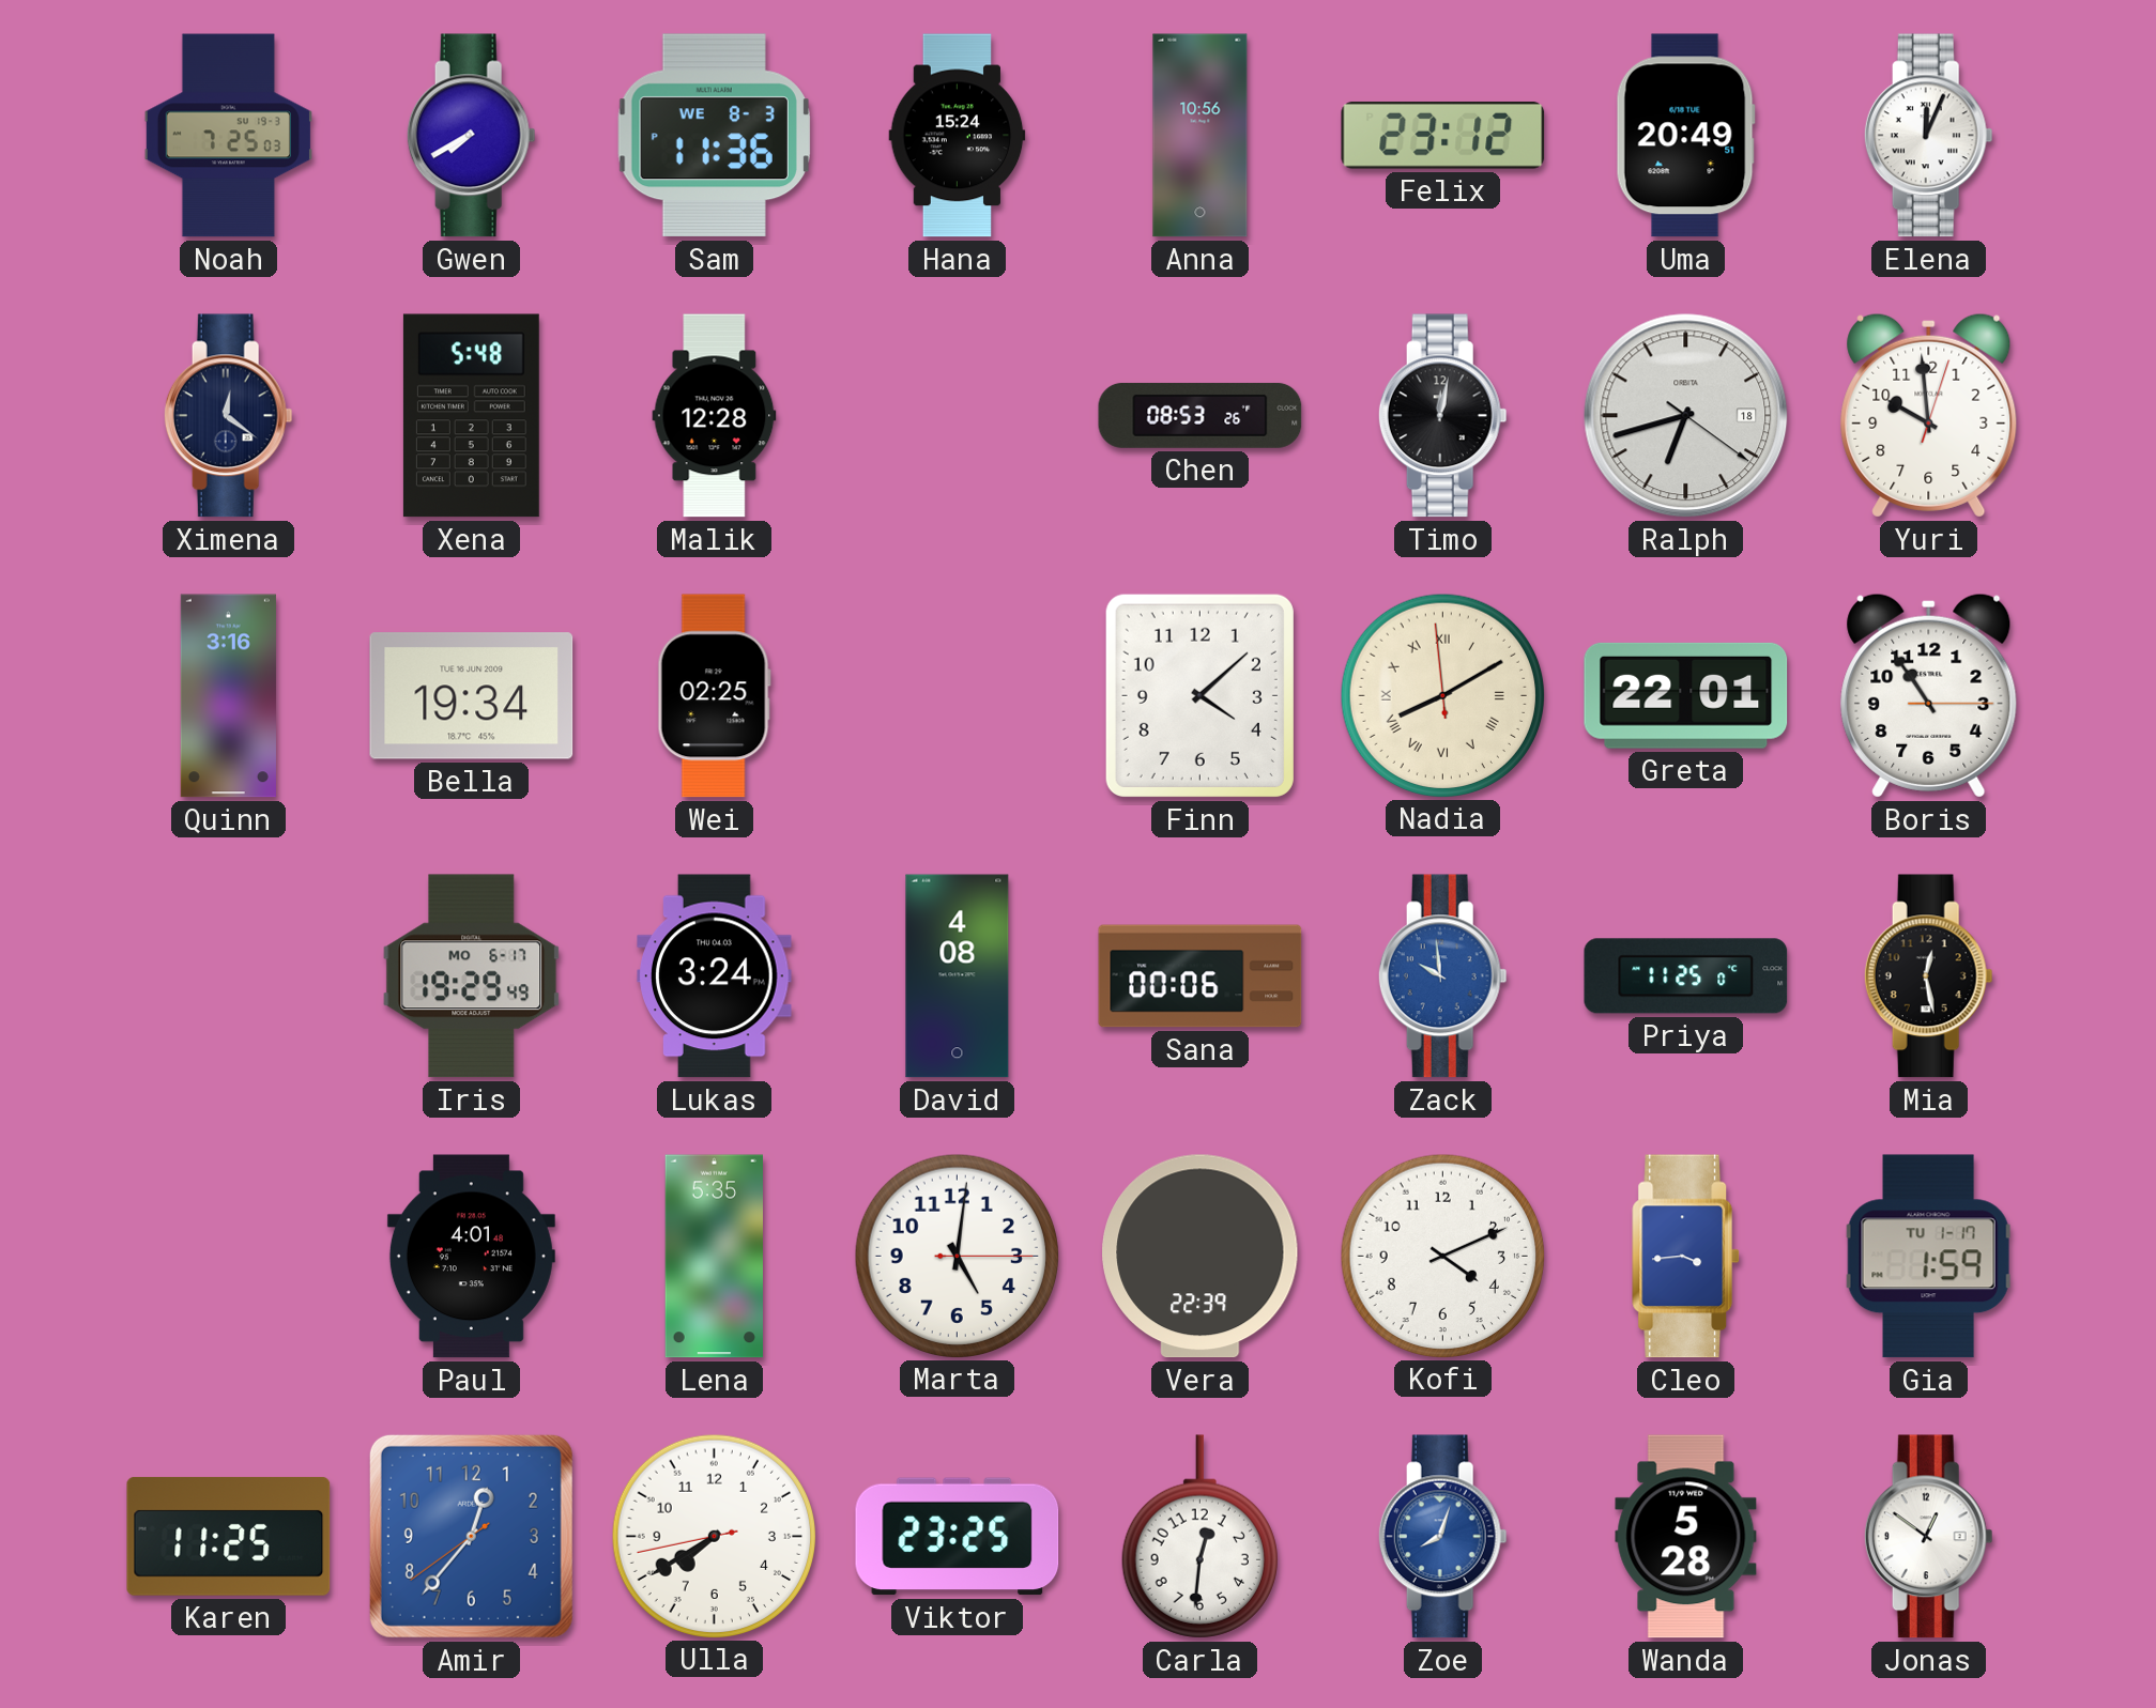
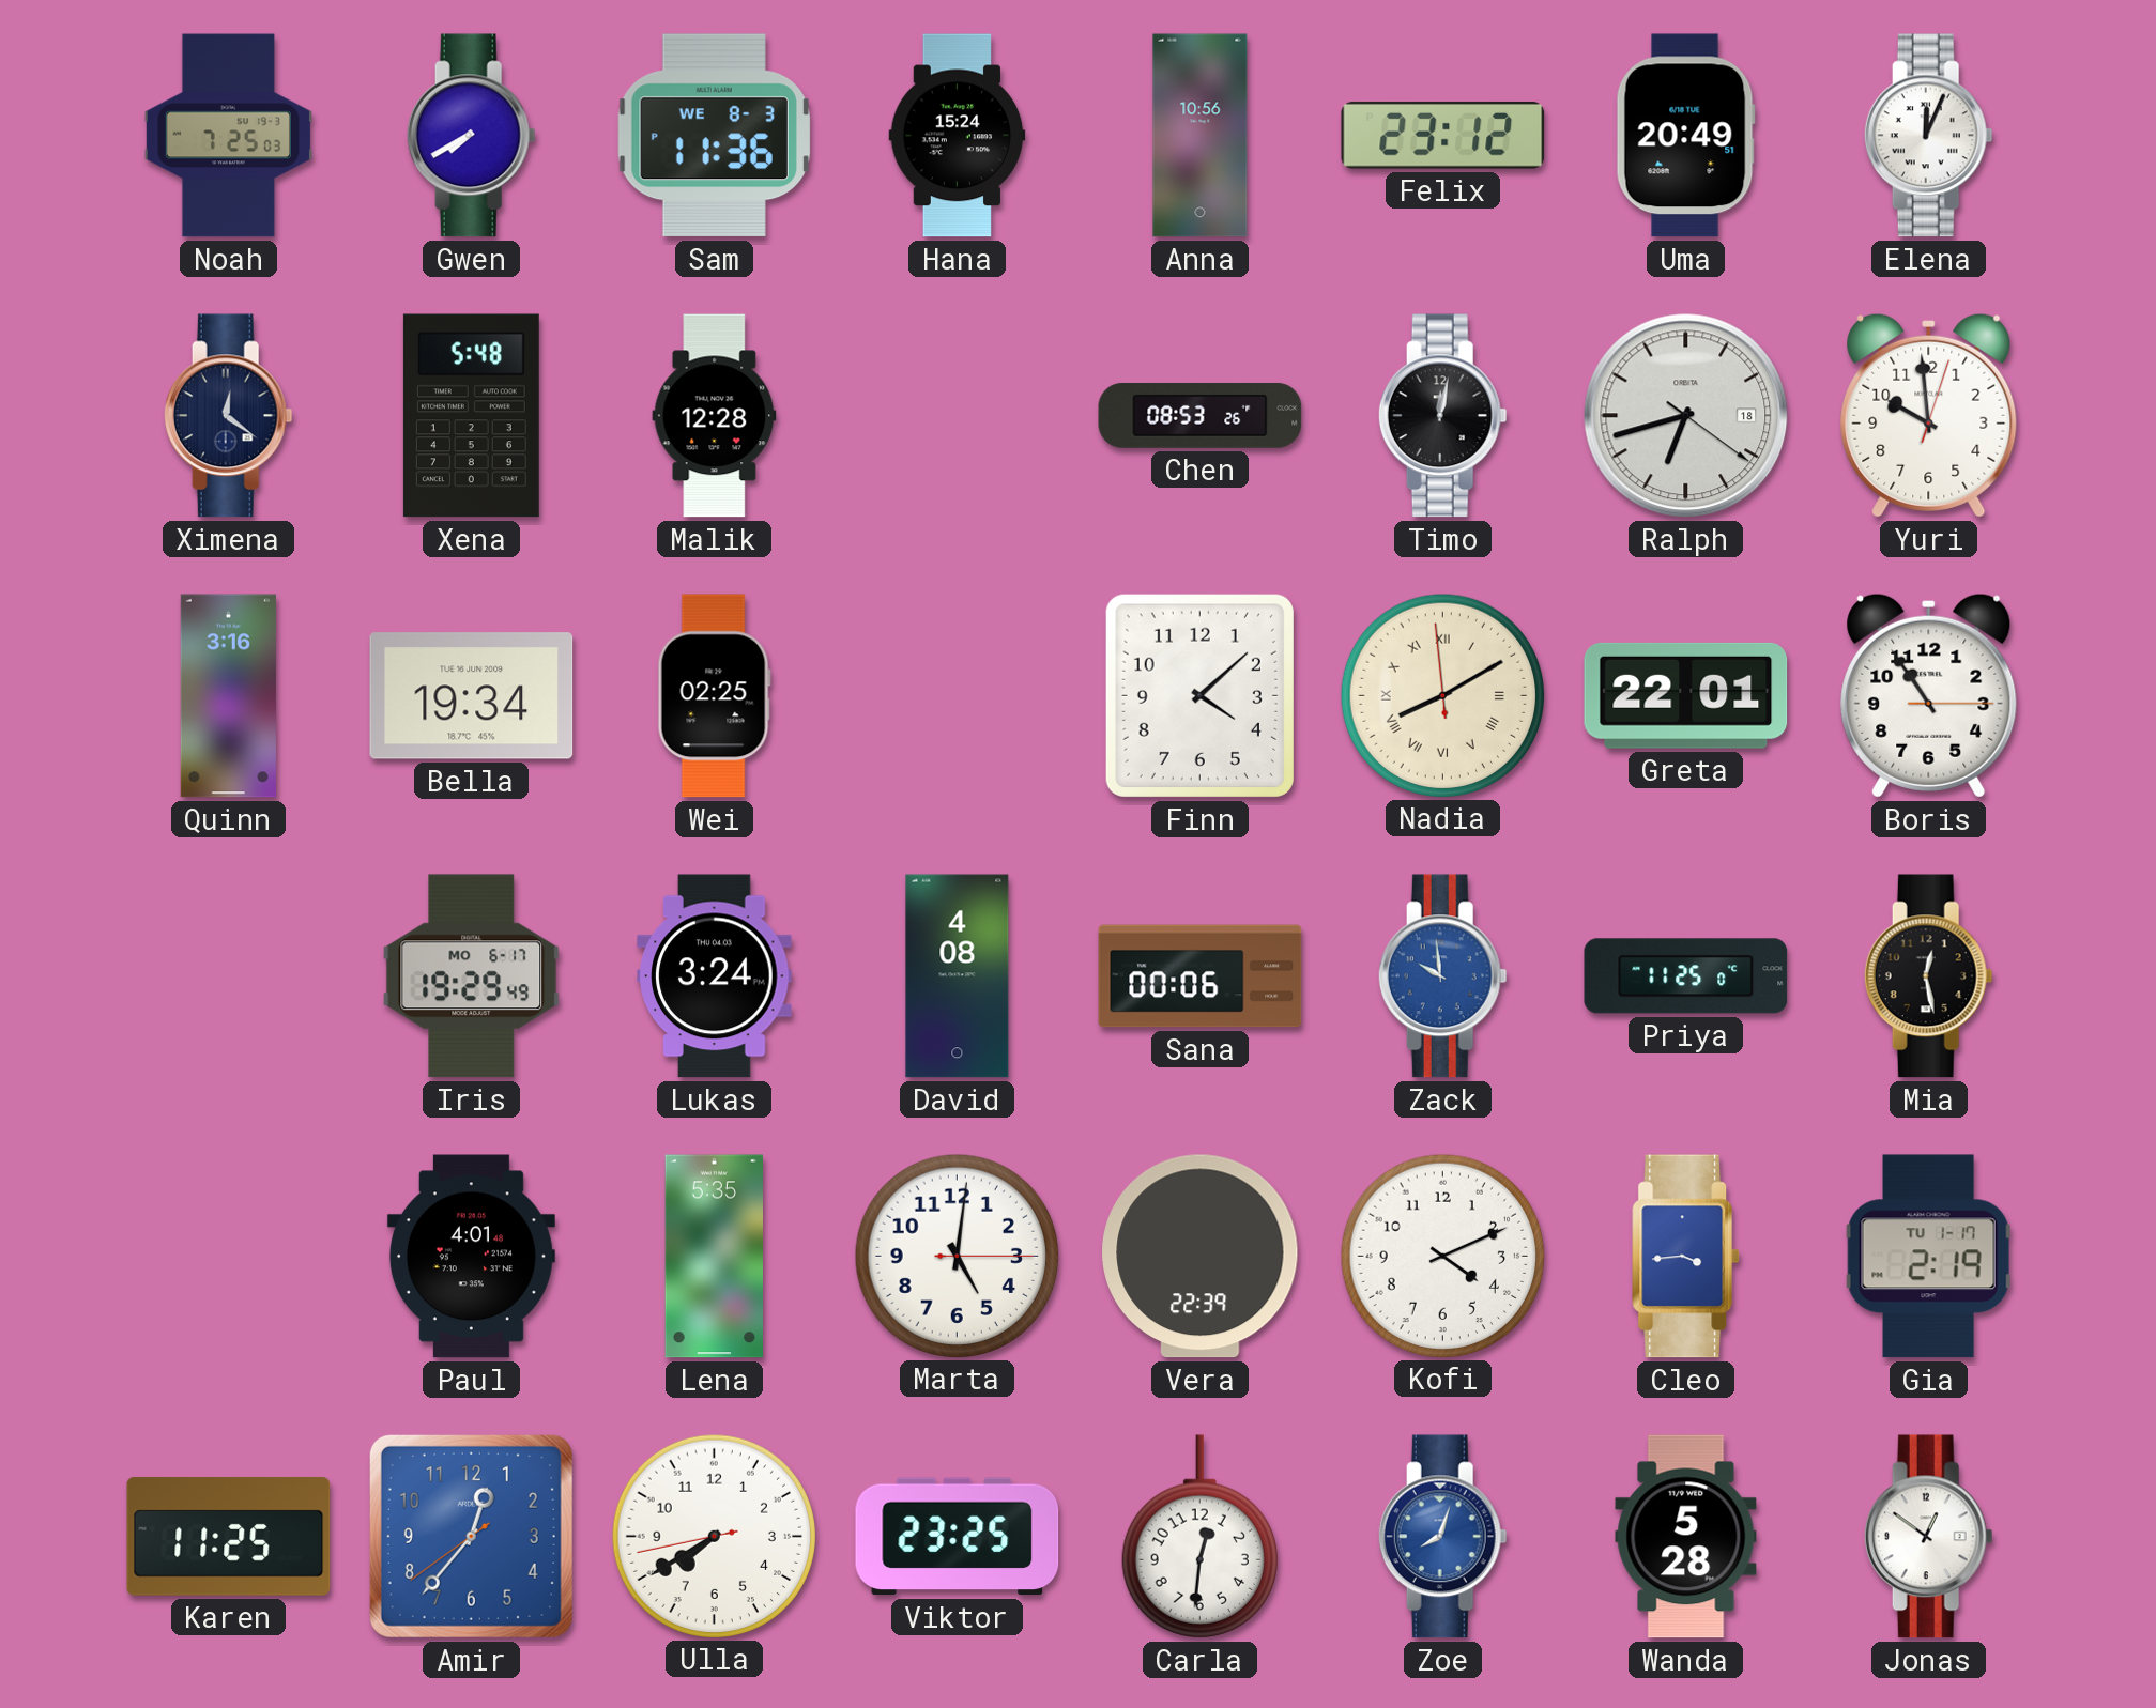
Gia: 1:59 -> 2:19 (1929, 1257)
